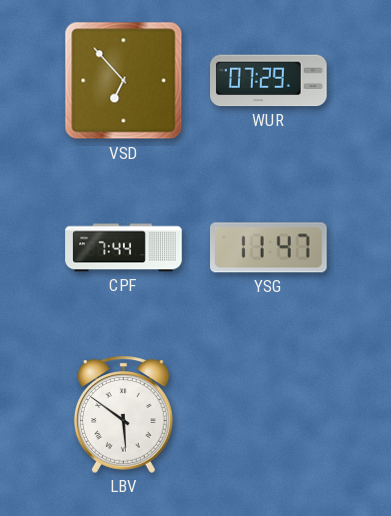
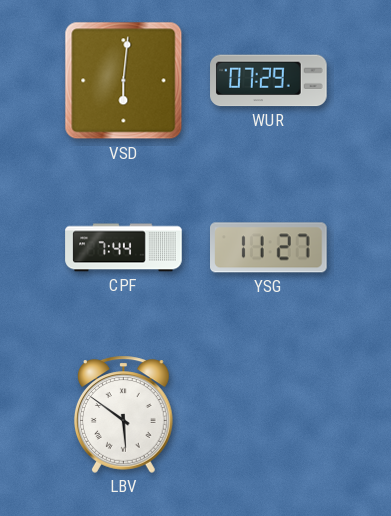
VSD: 6:53 -> 6:01 (124, 81)
YSG: 11:47 -> 11:27 (269, 248)
